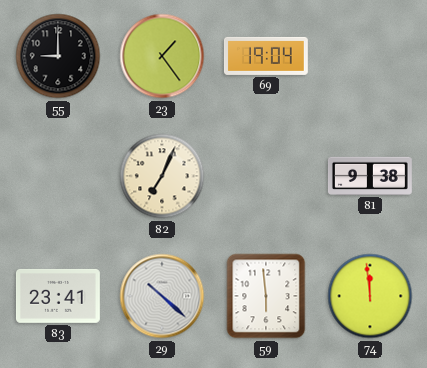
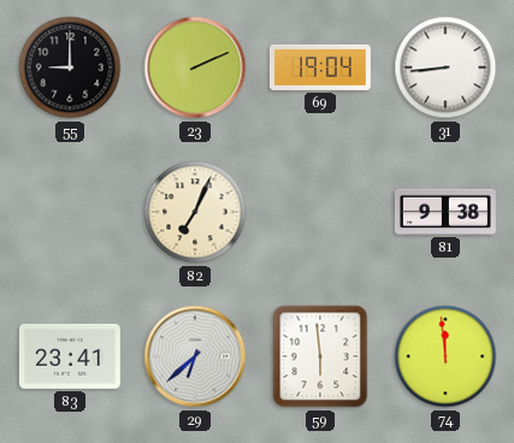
23: 1:24 -> 2:11 (195, 67)
31: none -> 8:44 (445, 67)
29: 10:22 -> 6:38 (195, 356)
